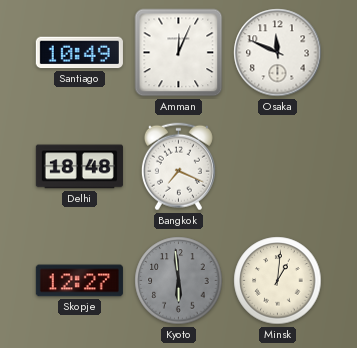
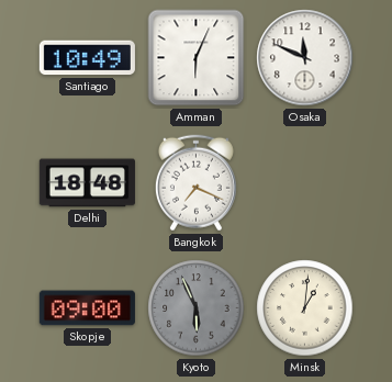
Amman: 12:04 -> 6:04 (197, 58)
Skopje: 12:27 -> 09:00 (87, 308)
Kyoto: 5:59 -> 5:56 (197, 308)
